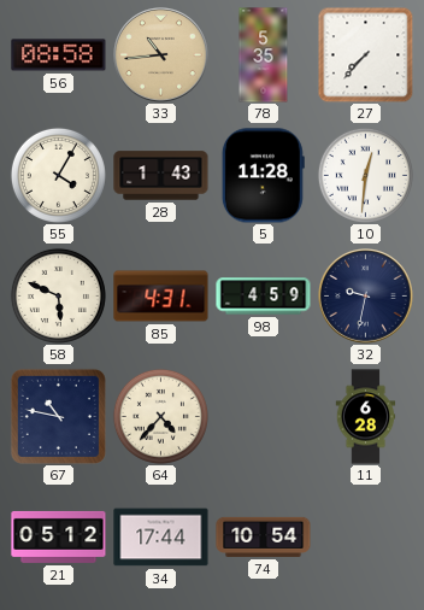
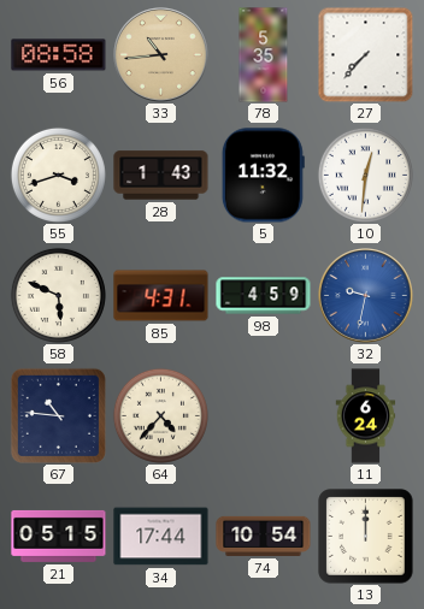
55: 4:05 -> 3:42 (58, 175)
5: 11:28 -> 11:32 (263, 176)
32 dial: navy -> blue (366, 296)
67: 10:47 -> 10:46 (58, 415)
11: 6:28 -> 6:24 (366, 416)
21: 05:12 -> 05:15 (59, 536)
13: none -> 12:00 (366, 537)
